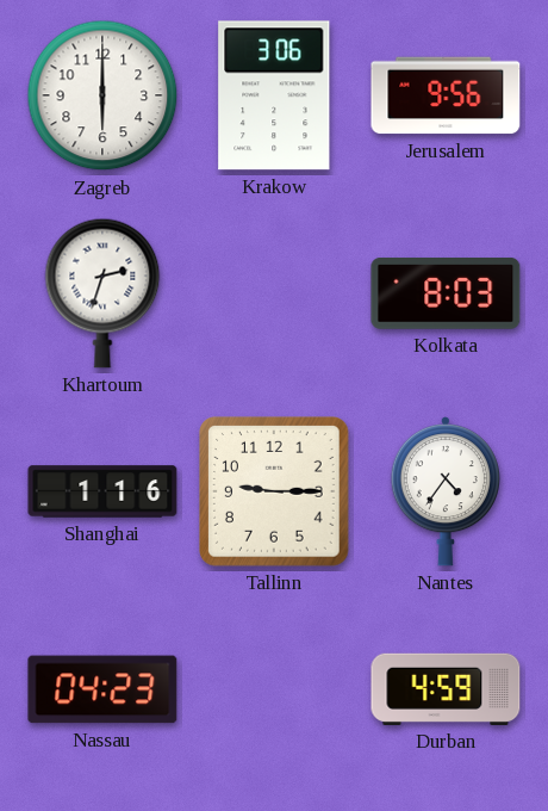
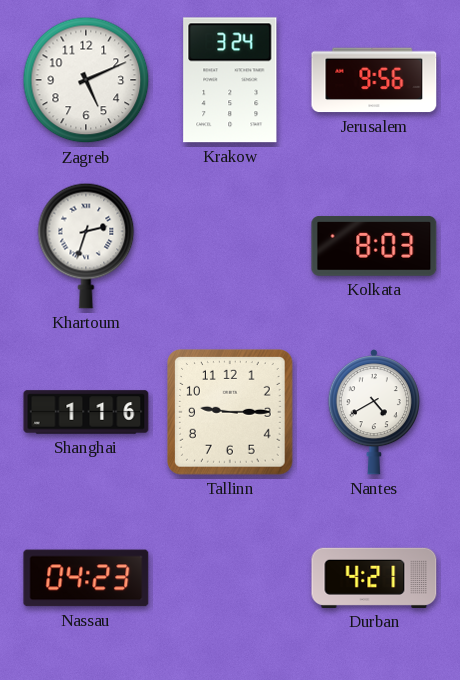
Zagreb: 6:00 -> 5:11 (86, 80)
Krakow: 3:06 -> 3:24 (230, 80)
Nantes: 4:36 -> 4:40 (374, 413)
Durban: 4:59 -> 4:21 (374, 578)
